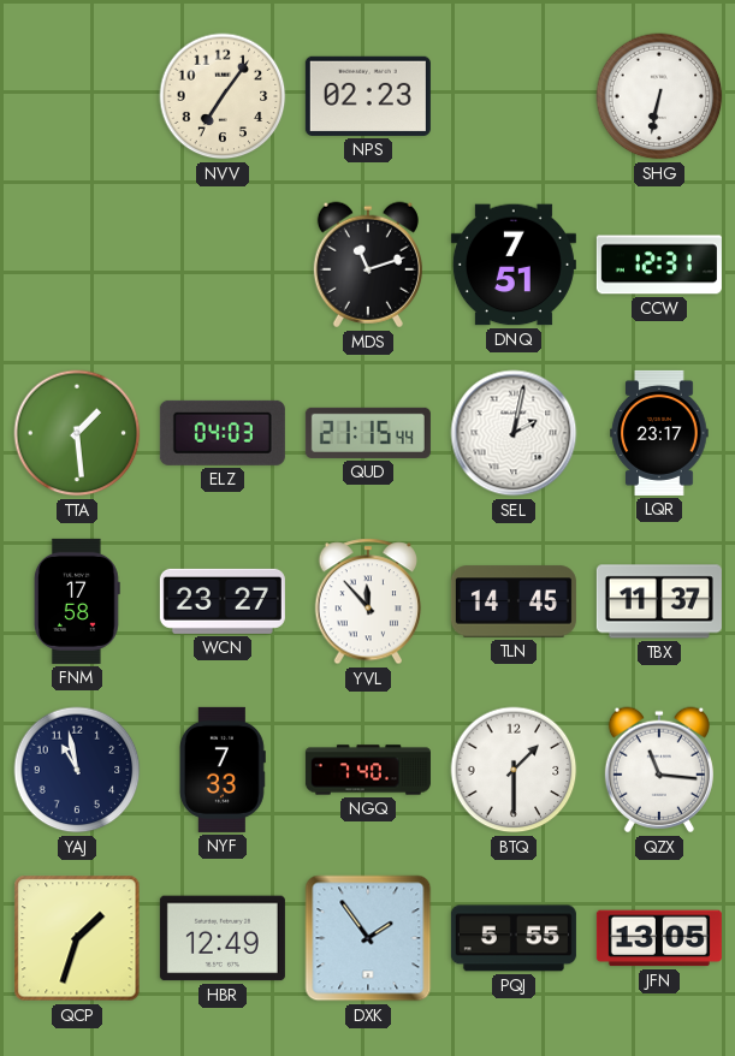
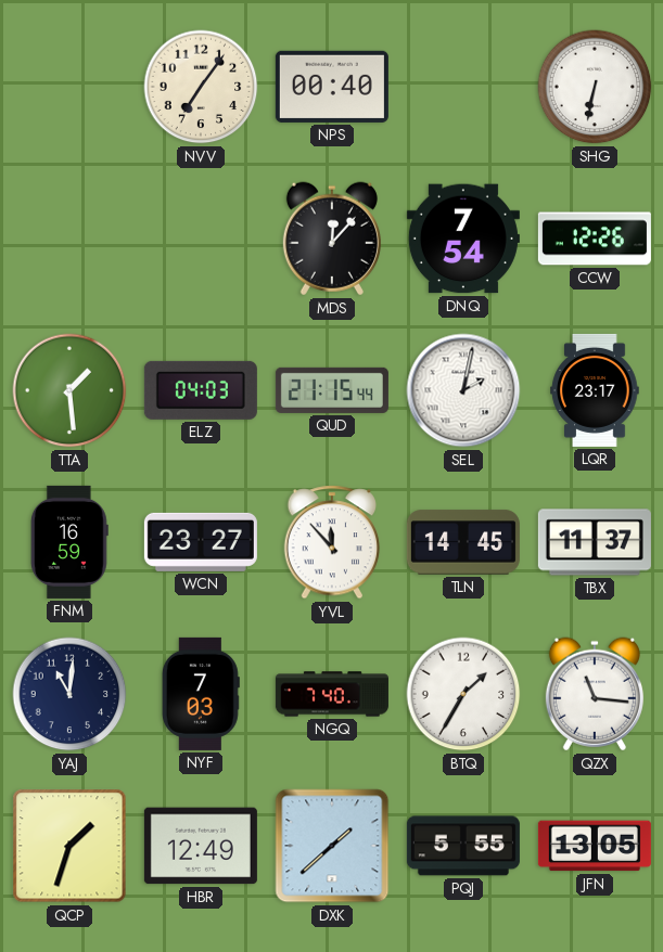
NPS: 02:23 -> 00:40 (332, 87)
MDS: 11:12 -> 12:07 (332, 239)
DNQ: 7:51 -> 7:54 (463, 239)
CCW: 12:31 -> 12:26 (595, 239)
FNM: 17:58 -> 16:59 (69, 542)
YAJ: 10:58 -> 11:01 (69, 694)
NYF: 7:33 -> 7:03 (201, 694)
BTQ: 1:30 -> 1:35 (463, 694)
DXK: 1:54 -> 1:38 (332, 846)
